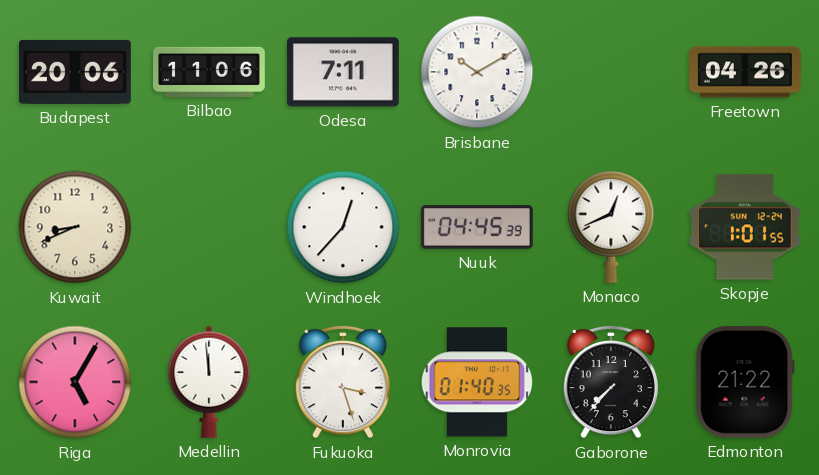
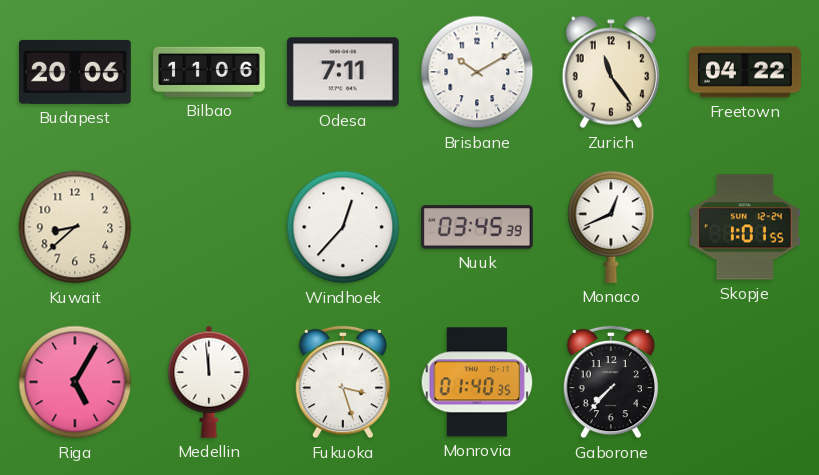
Zurich: none -> 11:24 (610, 72)
Freetown: 04:26 -> 04:22 (746, 72)
Kuwait: 8:41 -> 8:38 (75, 227)
Nuuk: 04:45 -> 03:45 (477, 227)
Edmonton: 21:22 -> none (745, 382)
